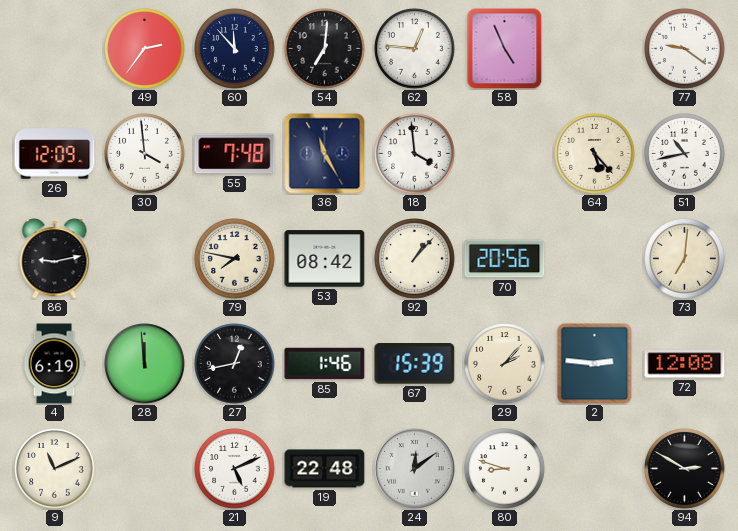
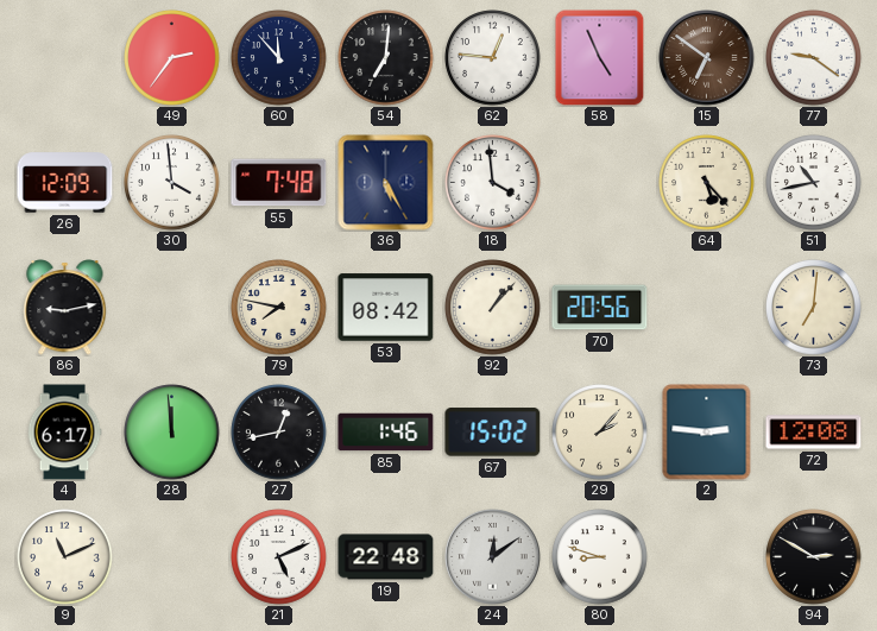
15: none -> 6:51 (707, 58)
36: 11:25 -> 5:25 (386, 183)
4: 6:19 -> 6:17 (64, 433)
67: 15:39 -> 15:02 (493, 433)
